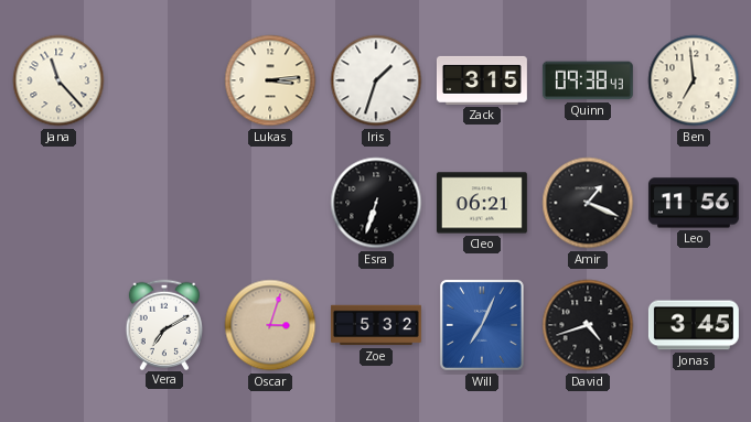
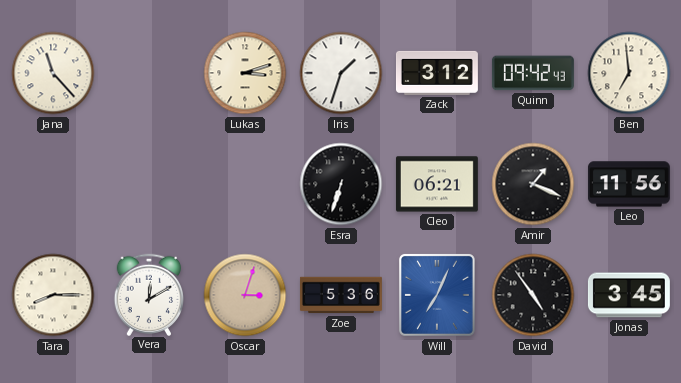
Lukas: 3:14 -> 3:12 (245, 73)
Zack: 3:15 -> 3:12 (437, 73)
Quinn: 09:38 -> 09:42 (533, 73)
Tara: none -> 8:15 (53, 295)
Vera: 7:10 -> 12:10 (148, 294)
Zoe: 5:32 -> 5:36 (341, 295)
David: 4:42 -> 4:54 (533, 295)
